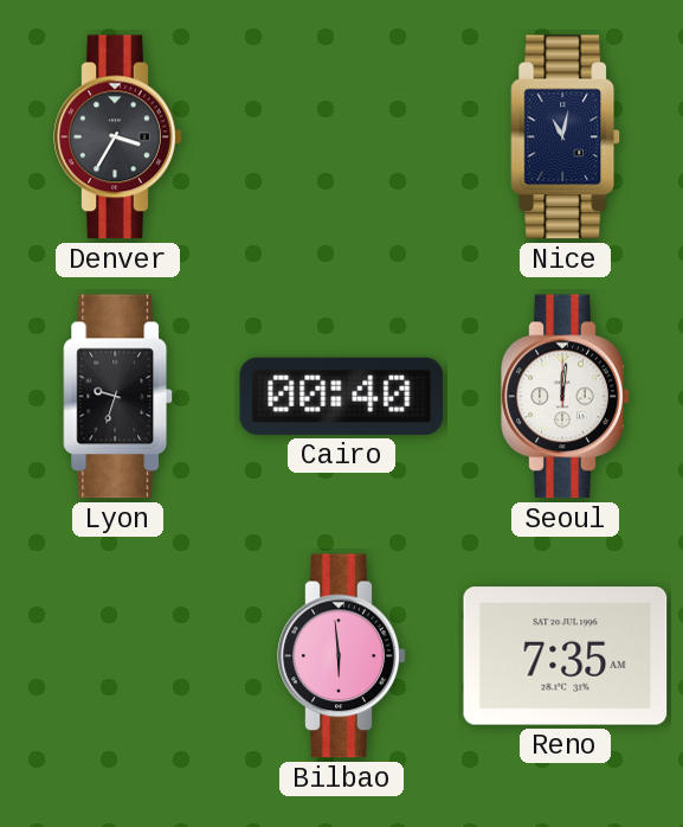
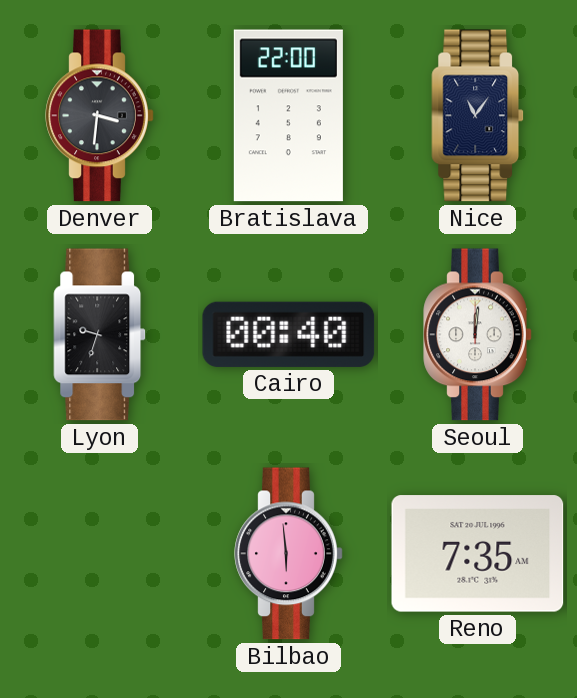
Denver: 3:35 -> 3:31 (100, 116)
Bratislava: none -> 22:00 (288, 116)
Nice: 11:02 -> 11:06 (478, 116)
